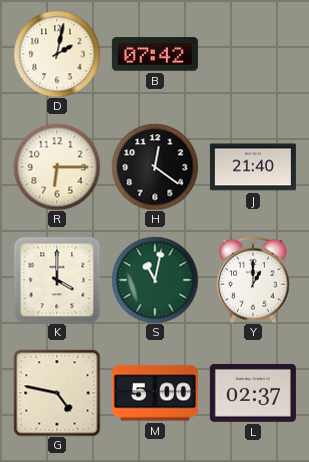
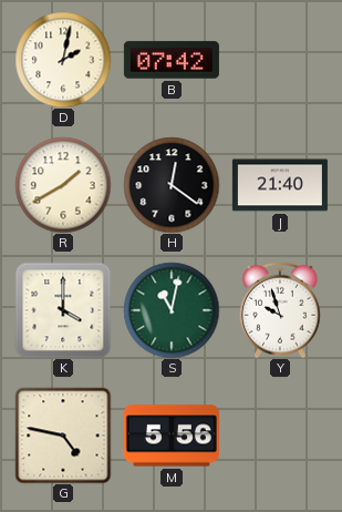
R: 6:15 -> 1:40 (63, 185)
Y: 1:00 -> 9:57 (280, 310)
M: 5:00 -> 5:56 (172, 436)
L: 02:37 -> none (253, 393)
